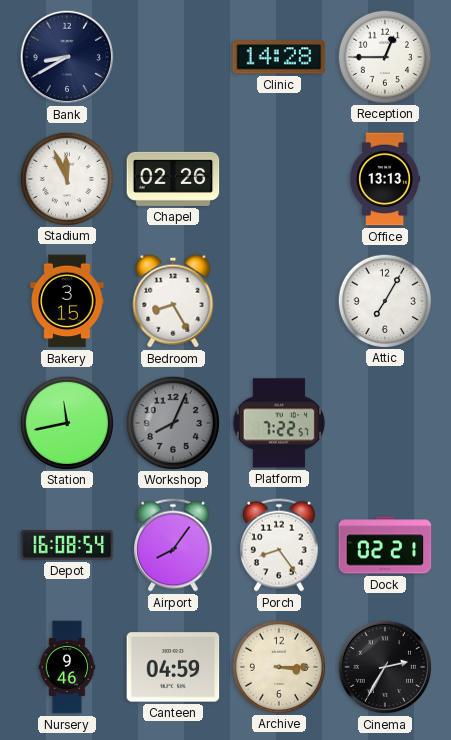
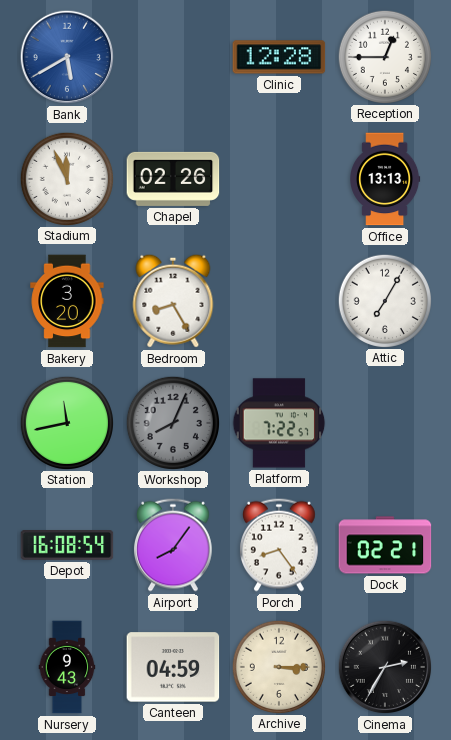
Bank: 8:40 -> 5:40 (67, 57)
Bank dial: navy -> blue (67, 57)
Clinic: 14:28 -> 12:28 (279, 57)
Bakery: 3:15 -> 3:20 (67, 301)
Nursery: 9:46 -> 9:43 (67, 667)
